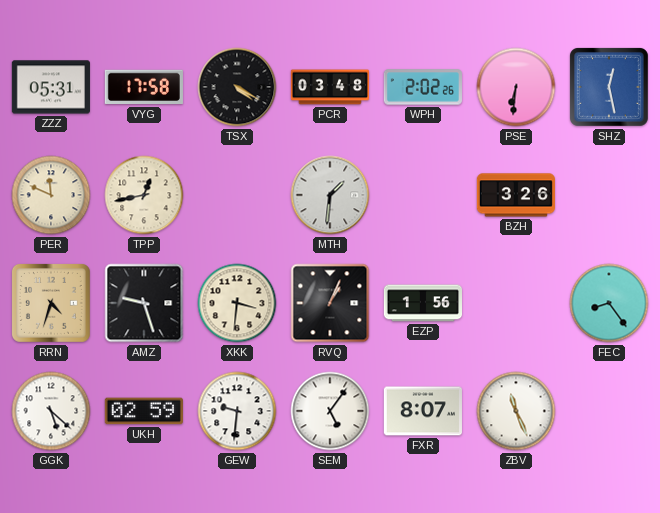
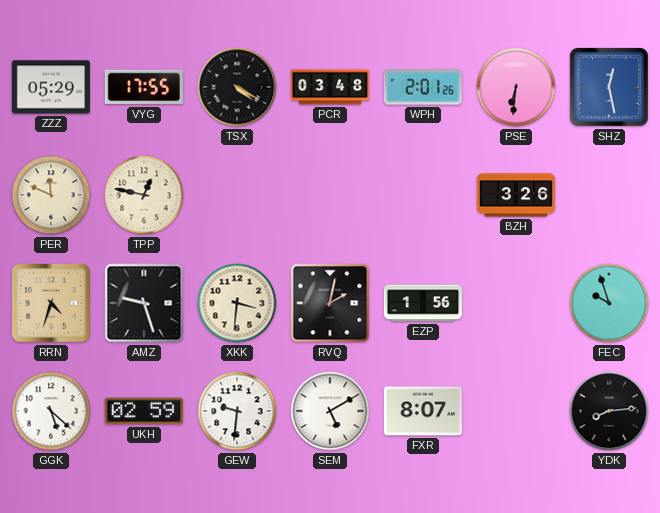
ZZZ: 05:31 -> 05:29 (51, 87)
VYG: 17:58 -> 17:55 (144, 87)
WPH: 2:02 -> 2:01 (423, 87)
TPP: 12:43 -> 12:47 (144, 195)
MTH: 1:31 -> none (330, 195)
RVQ: 1:04 -> 2:02 (330, 303)
FEC: 8:24 -> 9:57 (609, 303)
SEM: 5:06 -> 5:10 (330, 411)
ZBV: 11:26 -> none (516, 411)
YDK: none -> 8:14 (609, 411)
